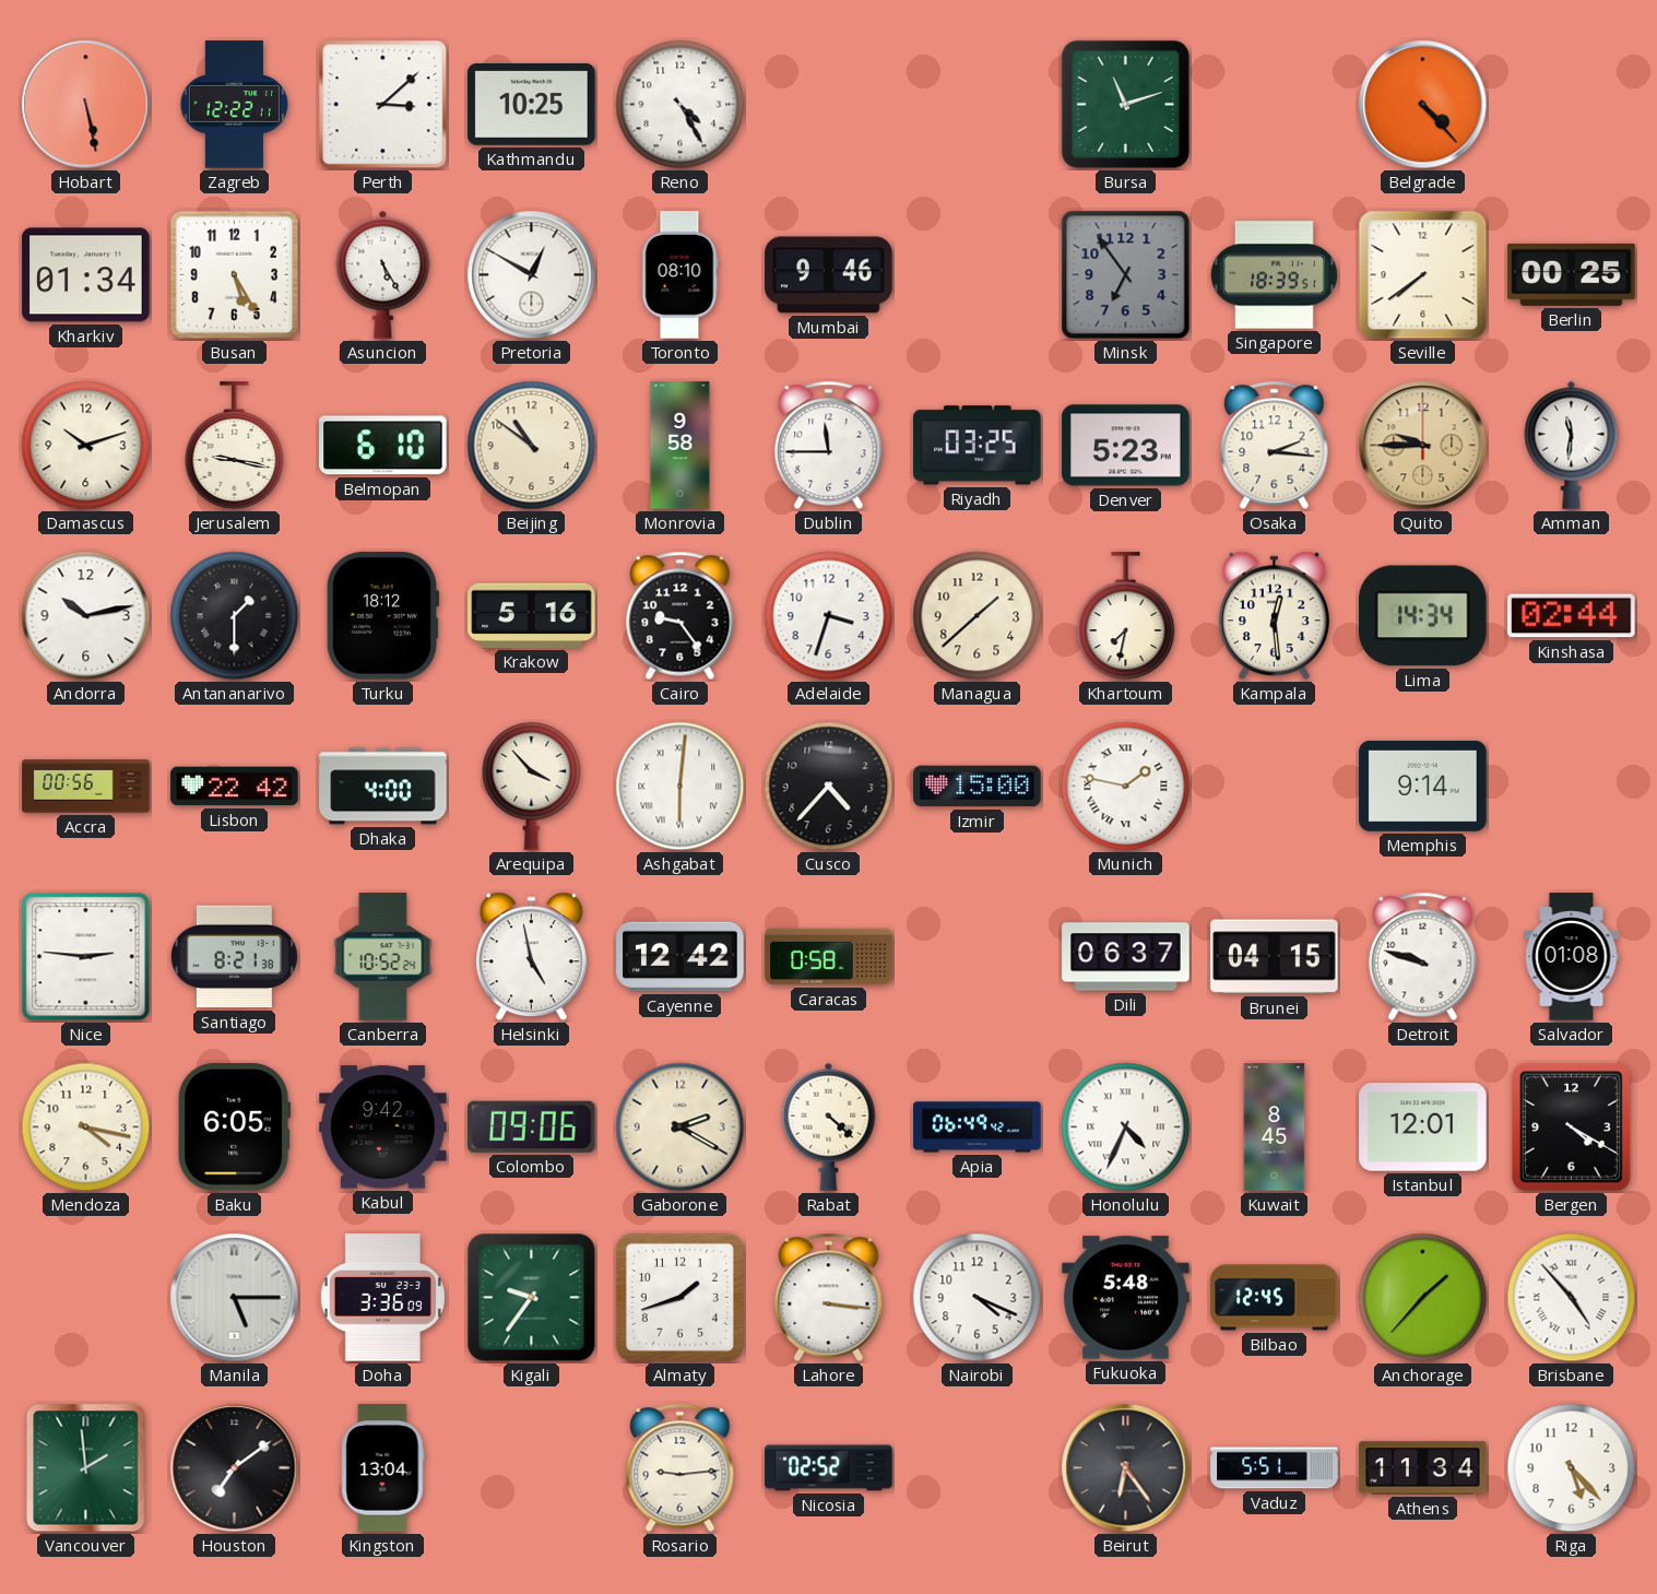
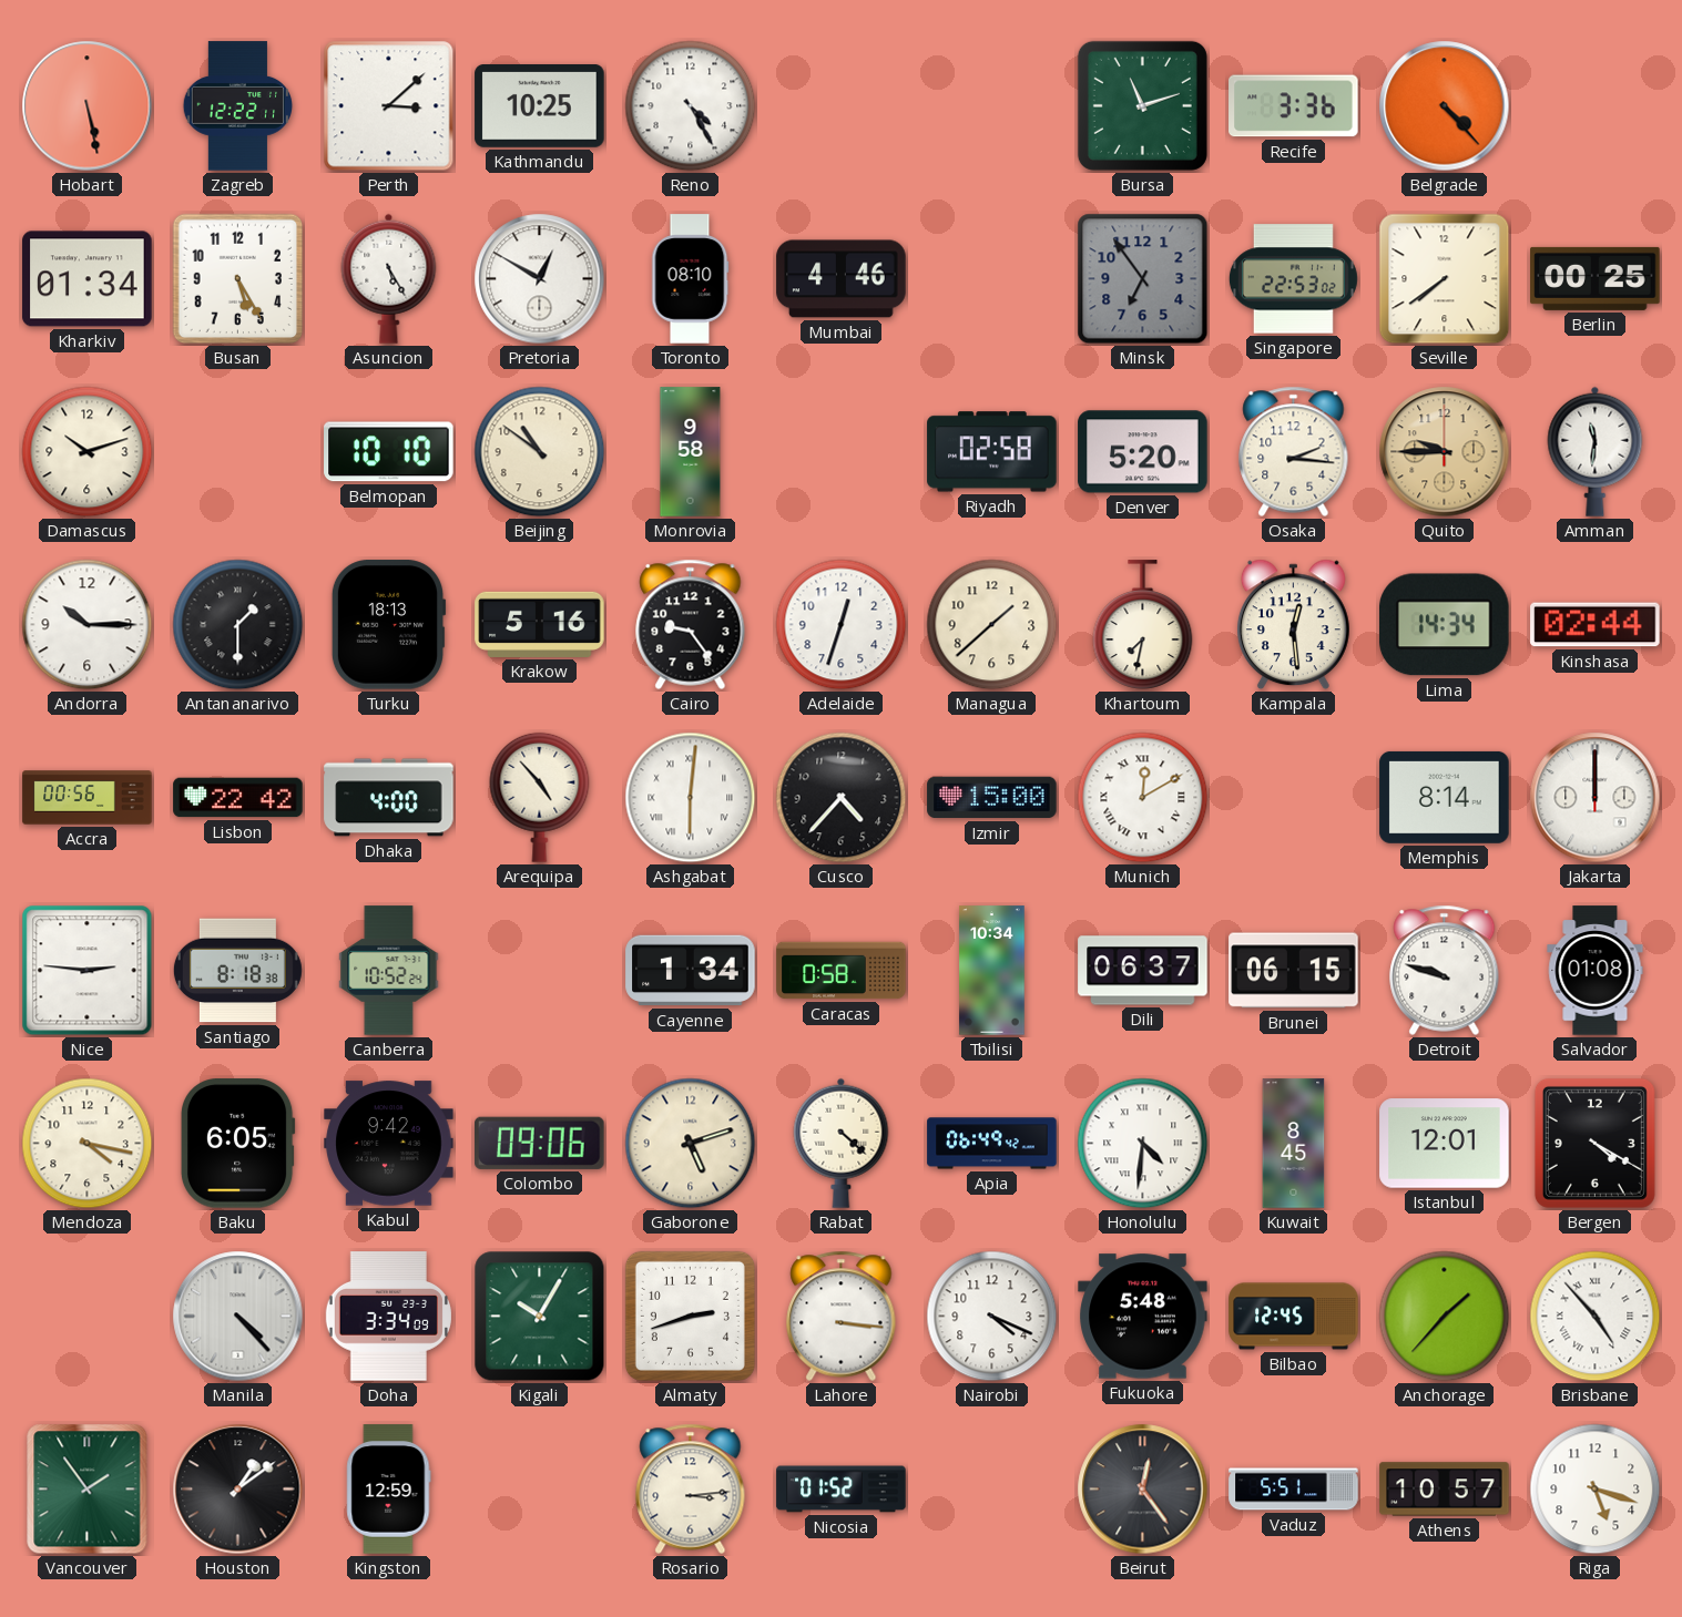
Recife: none -> 3:36 (1294, 106)
Mumbai: 9:46 -> 4:46 (842, 279)
Singapore: 18:39 -> 22:53 (1293, 279)
Jerusalem: 9:17 -> none (235, 446)
Belmopan: 6:10 -> 10:10 (389, 452)
Dublin: 11:45 -> none (829, 445)
Riyadh: 03:25 -> 02:58 (992, 452)
Denver: 5:23 -> 5:20 (1143, 452)
Andorra: 10:13 -> 10:15 (88, 625)
Turku: 18:12 -> 18:13 (388, 625)
Adelaide: 3:33 -> 12:33 (842, 625)
Arequipa: 3:53 -> 4:53 (540, 797)
Munich: 1:47 -> 12:10 (1143, 798)
Memphis: 9:14 -> 8:14 (1445, 797)
Jakarta: none -> 12:00 (1596, 798)
Santiago: 8:21 -> 8:18 (237, 971)
Helsinki: 4:58 -> none (531, 957)
Cayenne: 12:42 -> 1:34 (691, 971)
Tbilisi: none -> 10:34 (992, 971)
Brunei: 04:15 -> 06:15 (1294, 971)
Gaborone: 2:20 -> 5:12 (691, 1144)
Honolulu: 4:34 -> 4:31 (1143, 1144)
Manila: 5:15 -> 4:23 (238, 1317)
Doha: 3:36 -> 3:34 (388, 1317)
Kigali: 9:36 -> 10:05 (540, 1317)
Almaty: 1:42 -> 2:42 (690, 1316)
Vancouver: 1:59 -> 1:54 (88, 1490)
Houston: 7:09 -> 1:09 (238, 1490)
Kingston: 13:04 -> 12:59 (389, 1490)
Rosario: 9:14 -> 3:14 (691, 1488)
Nicosia: 02:52 -> 01:52 (842, 1490)
Beirut: 6:24 -> 12:24 (1143, 1490)
Athens: 11:34 -> 10:57 (1445, 1490)
Riga: 5:23 -> 5:18 (1596, 1490)
